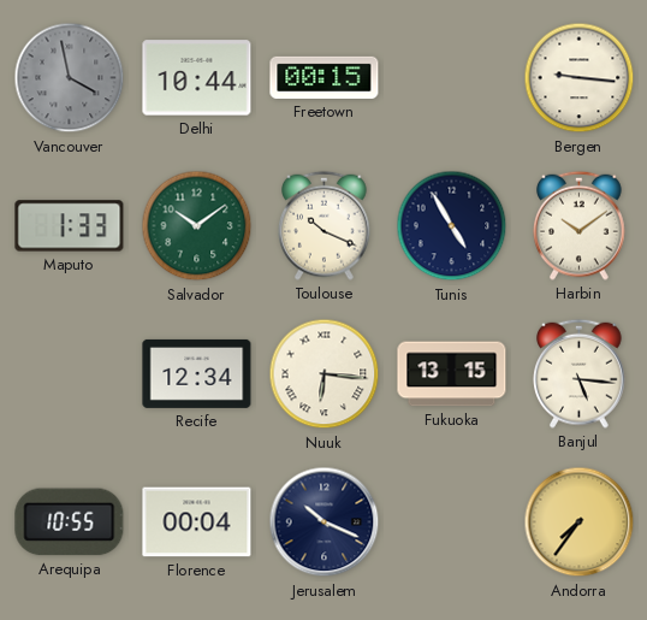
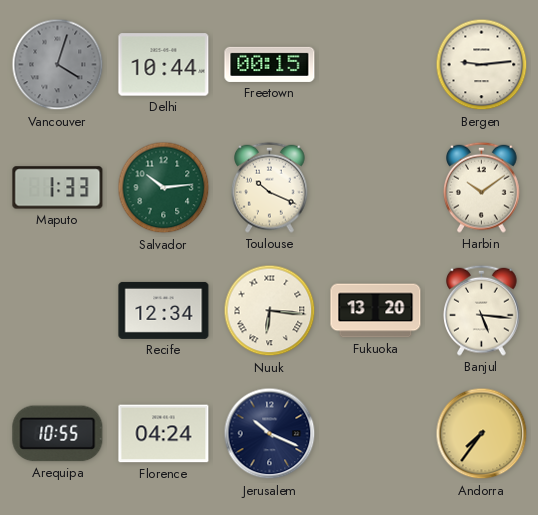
Vancouver: 3:58 -> 4:03 (58, 65)
Bergen: 9:16 -> 9:14 (482, 65)
Salvador: 10:09 -> 10:14 (164, 188)
Tunis: 4:55 -> none (452, 226)
Fukuoka: 13:15 -> 13:20 (376, 311)
Florence: 00:04 -> 04:24 (164, 434)
